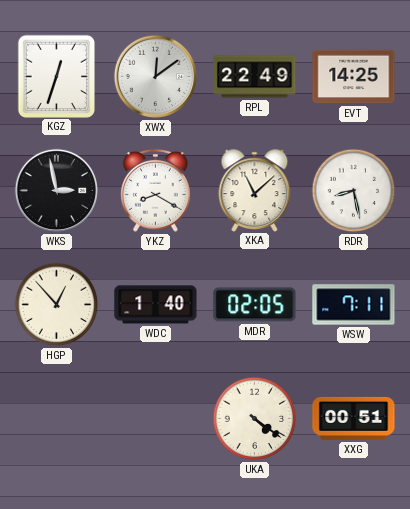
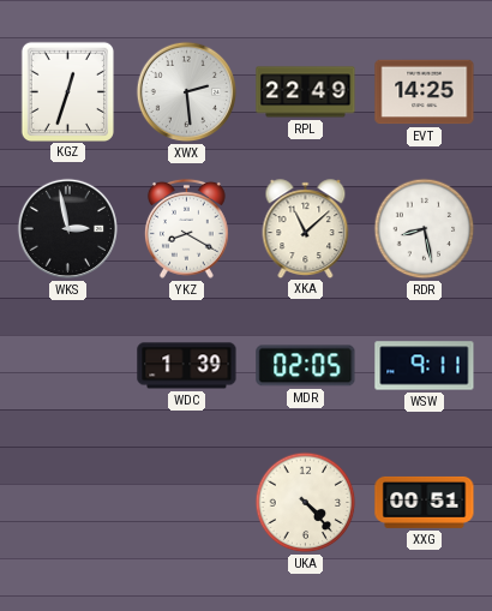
XWX: 12:09 -> 2:29 (187, 92)
HGP: 12:53 -> none (57, 305)
WDC: 1:40 -> 1:39 (187, 366)
WSW: 7:11 -> 9:11 (425, 366)
UKA: 4:21 -> 4:23 (306, 503)
